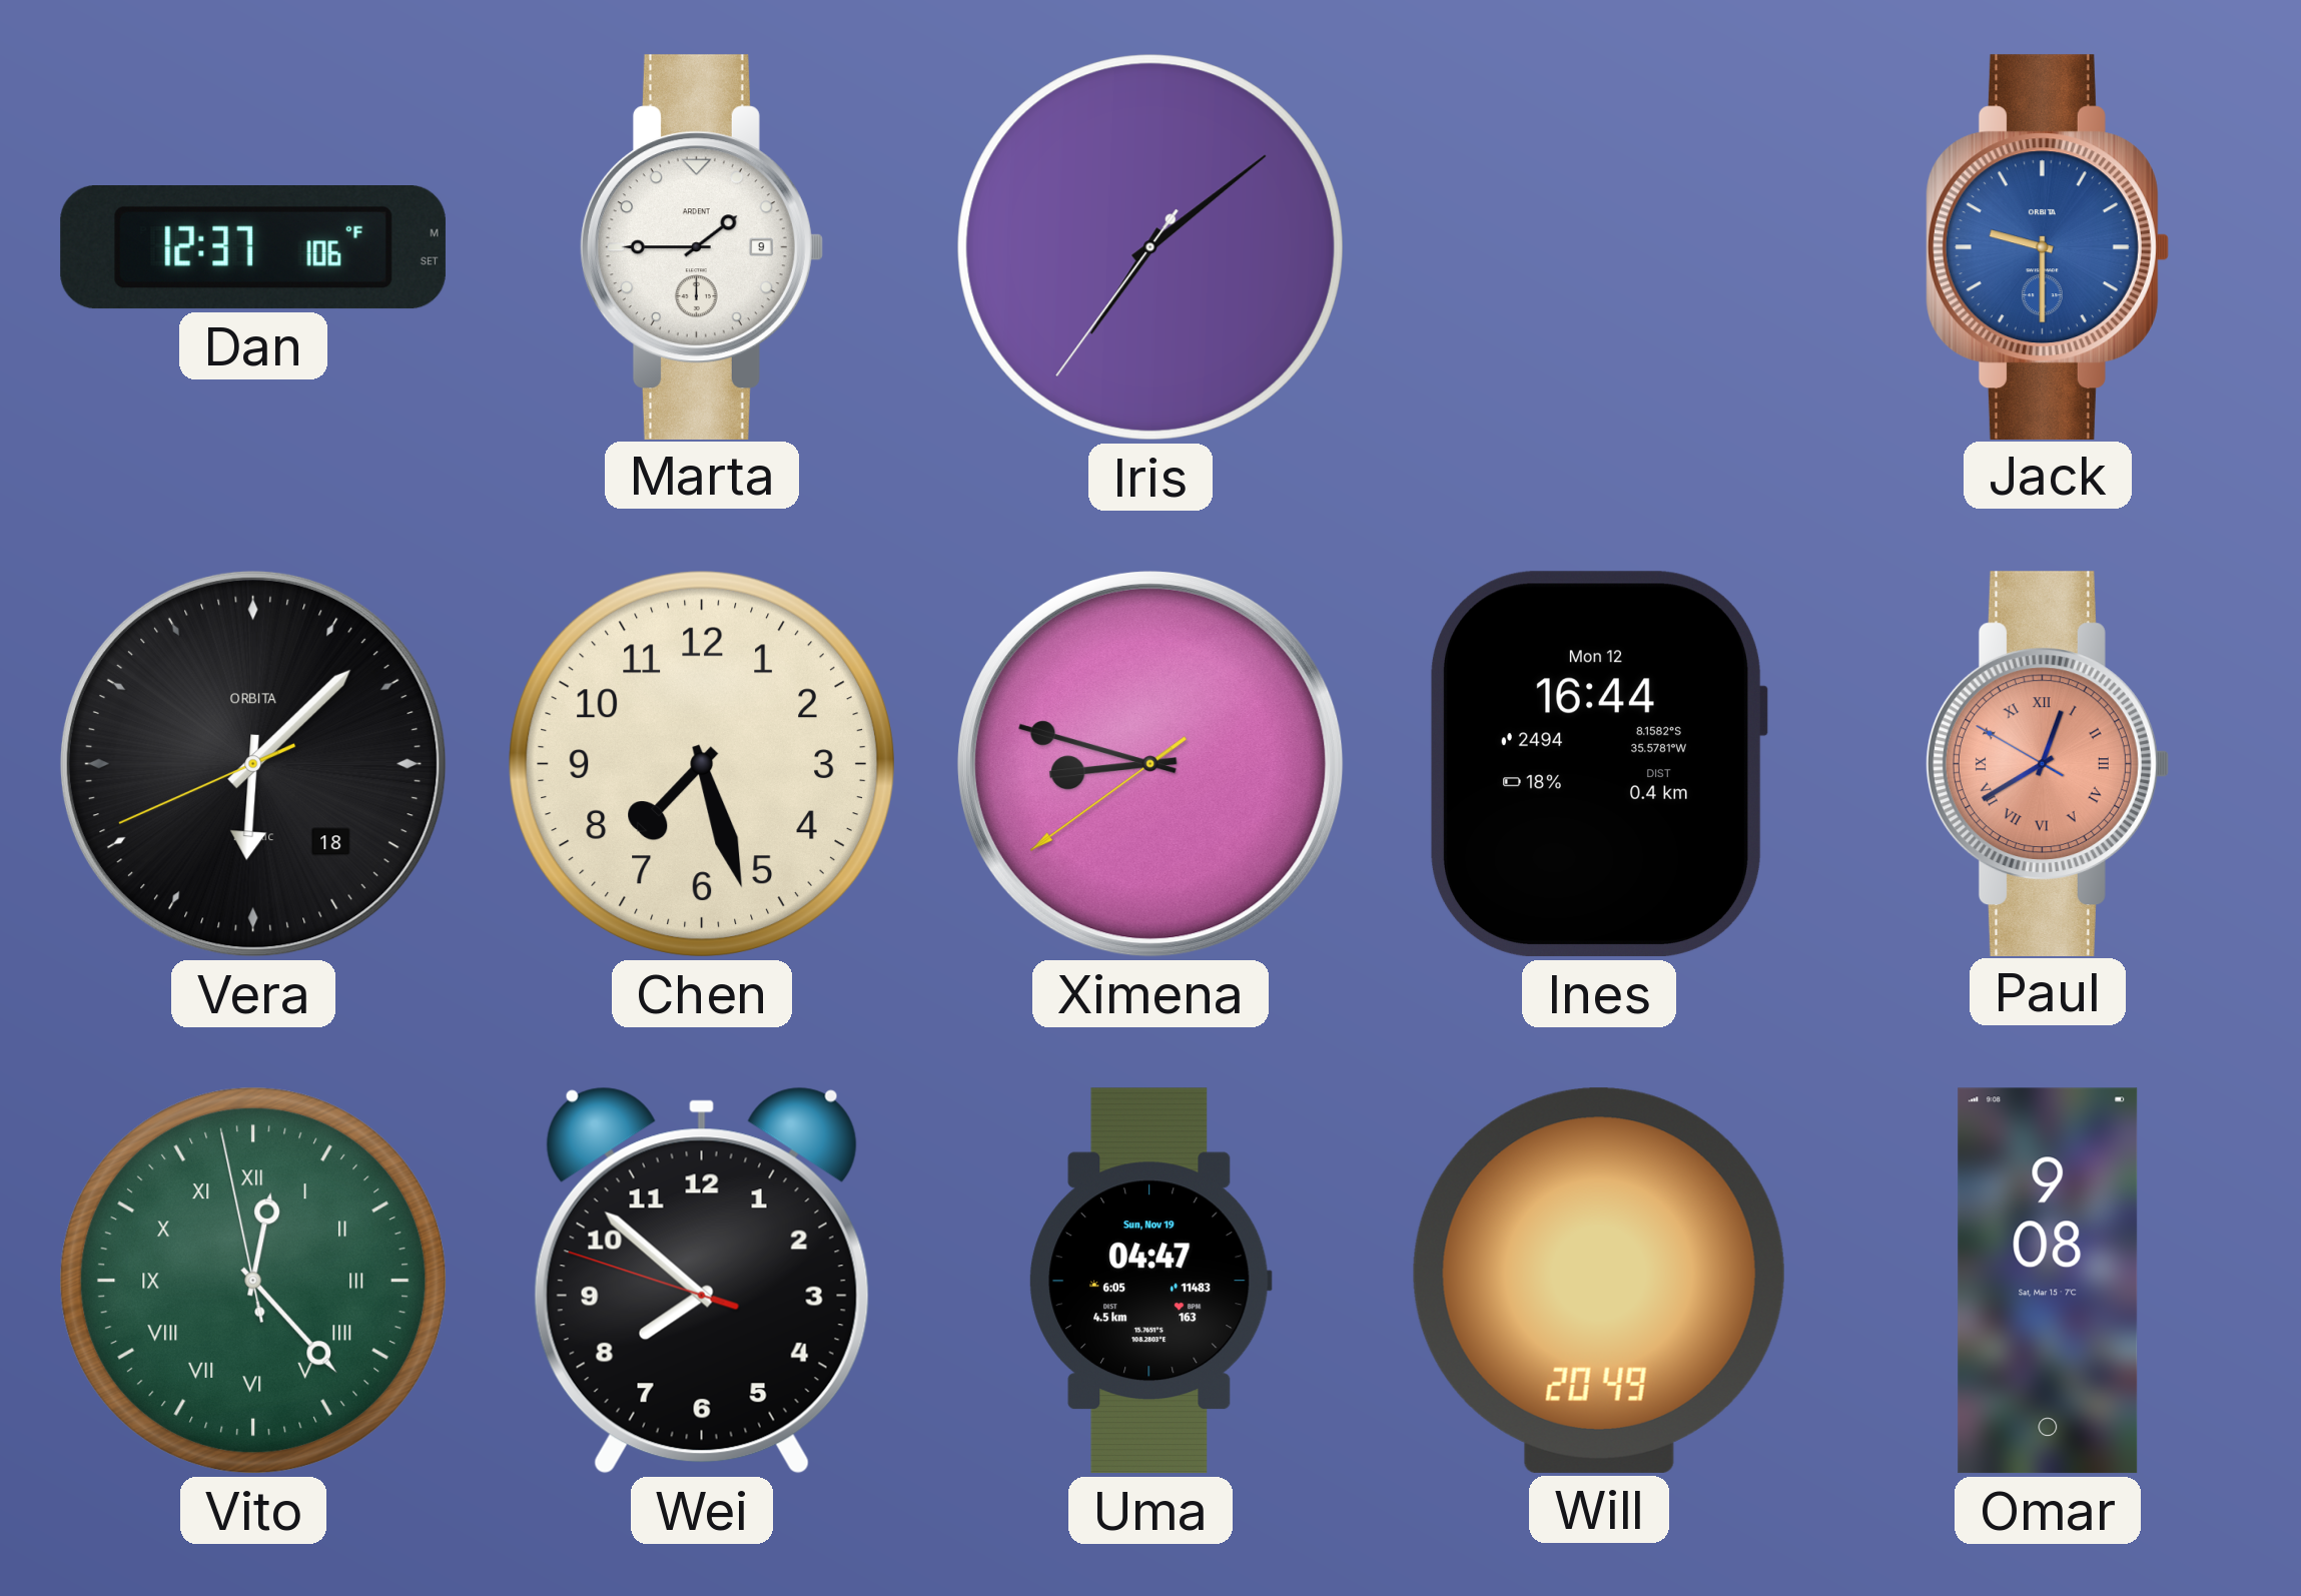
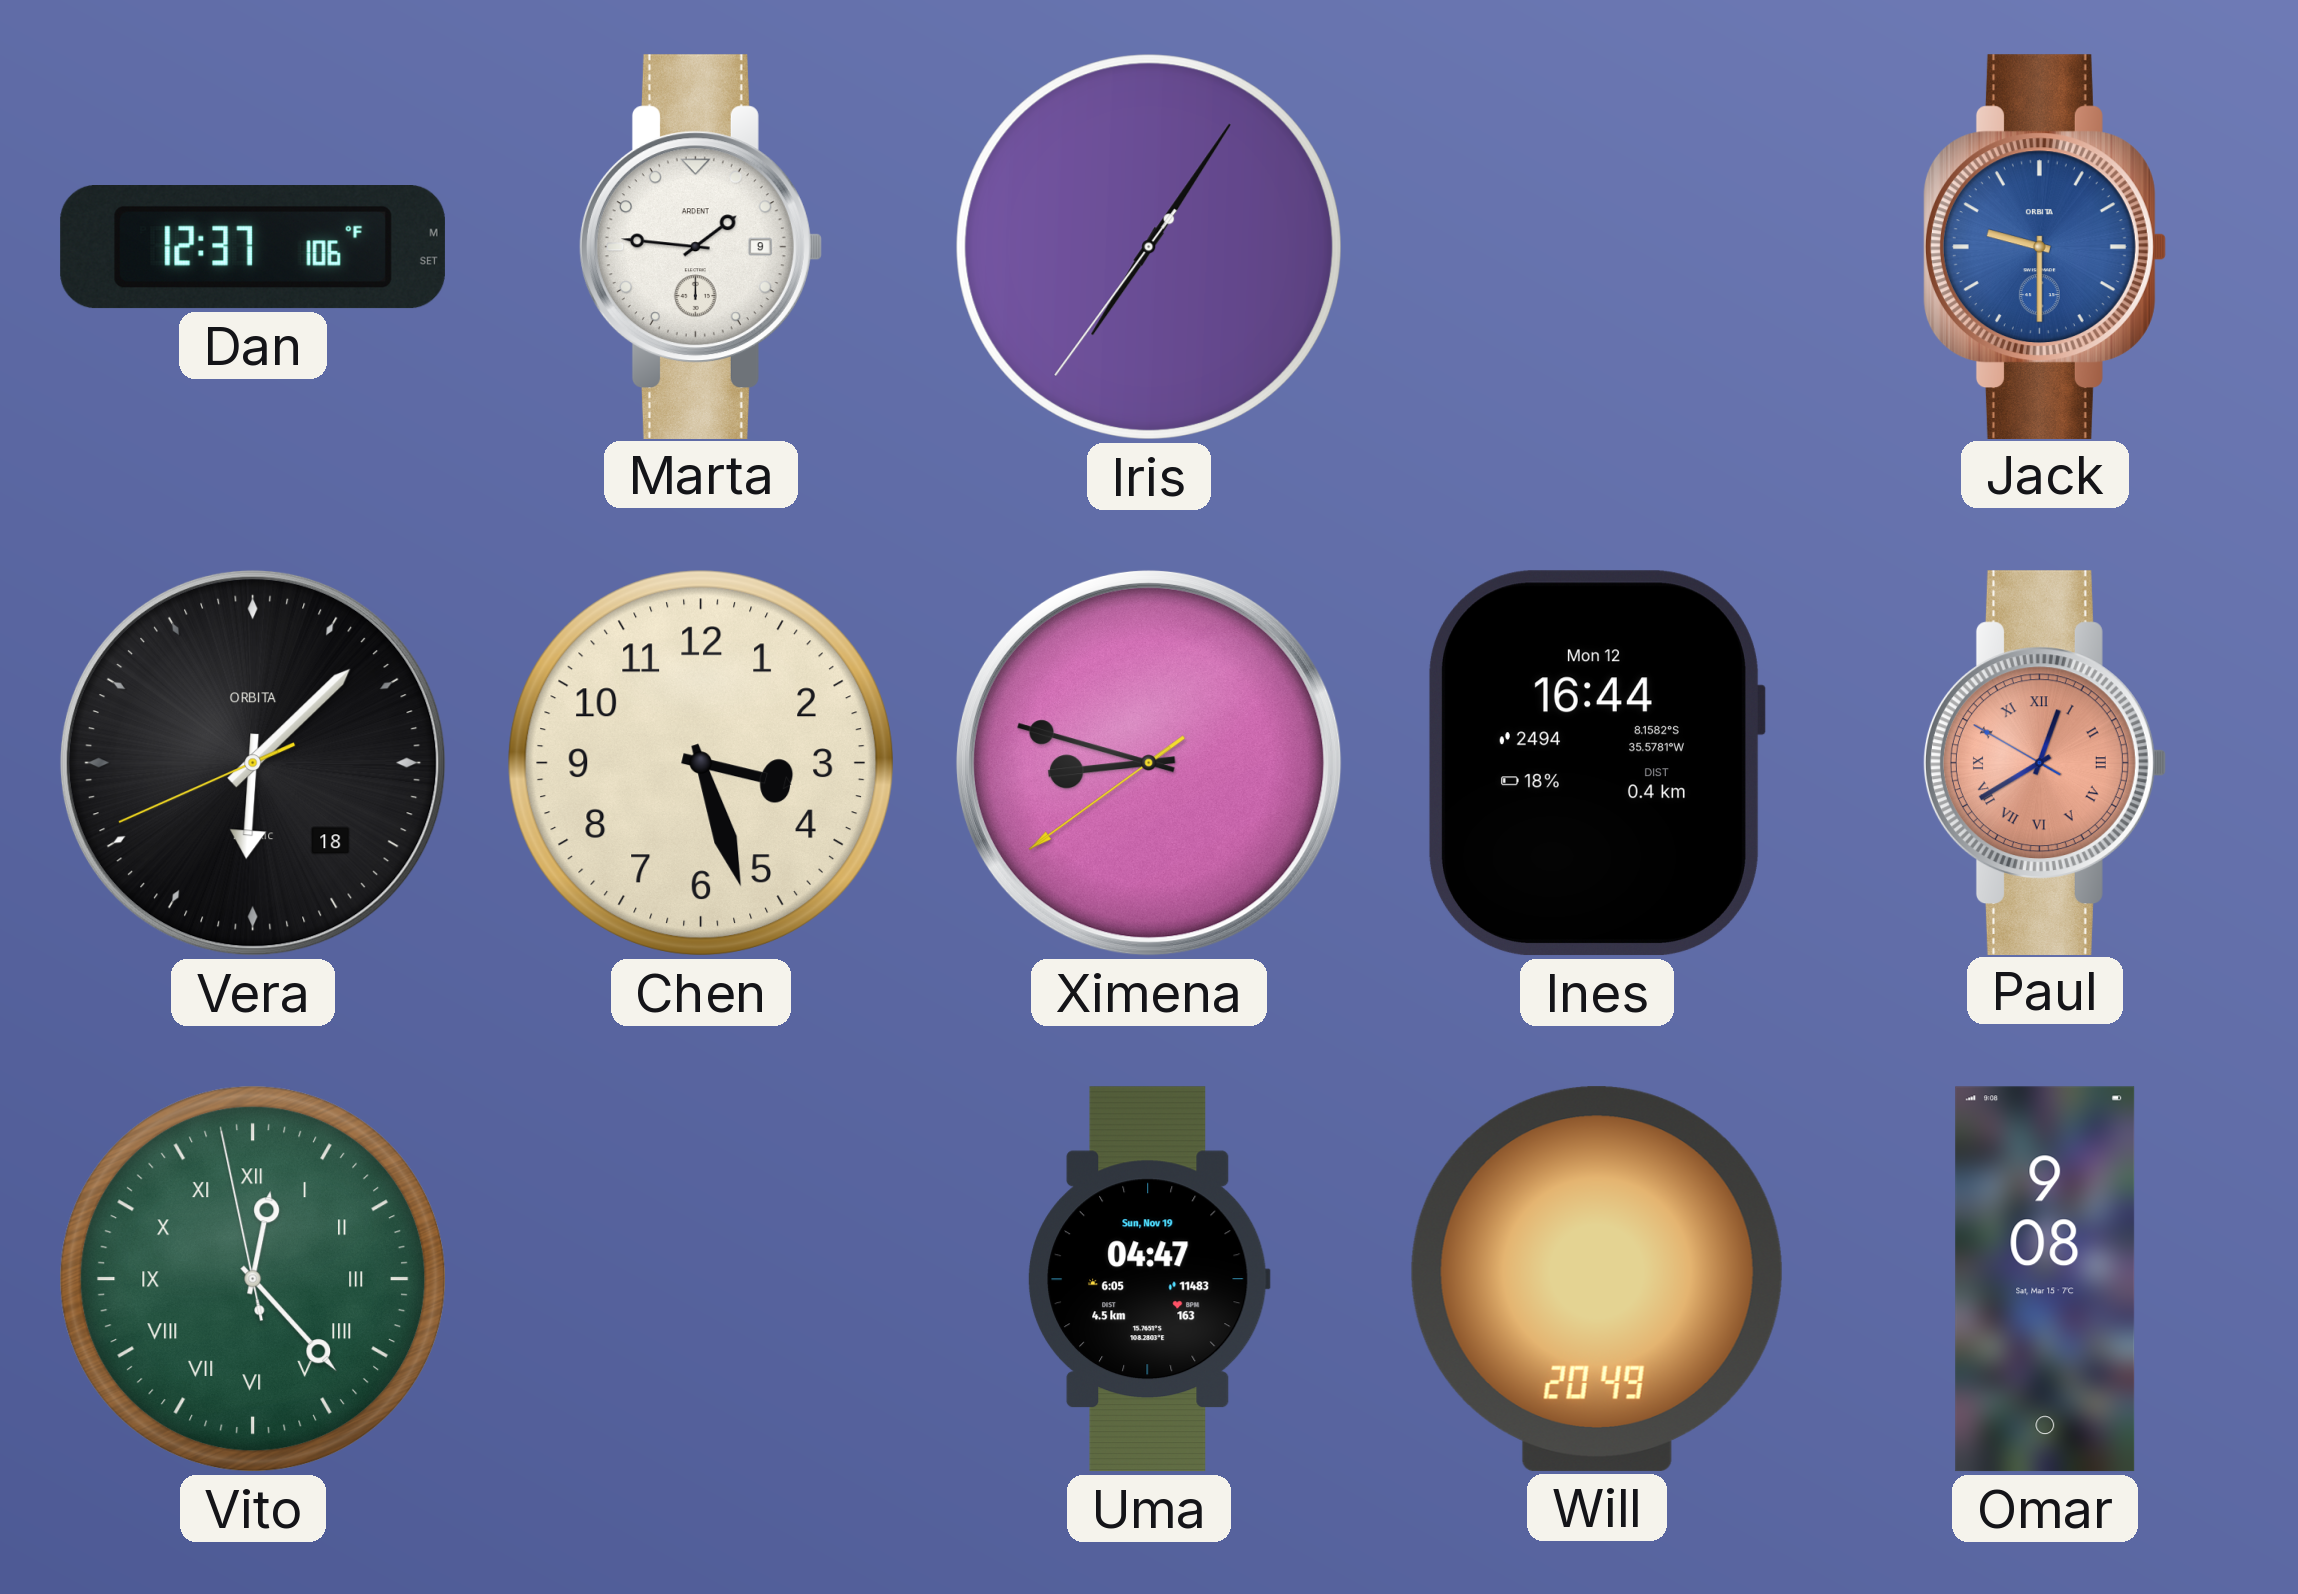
Marta: 1:45 -> 1:46 (700, 246)
Iris: 7:08 -> 7:05 (1149, 247)
Chen: 7:27 -> 3:27 (701, 763)
Wei: 7:51 -> none (702, 1281)
